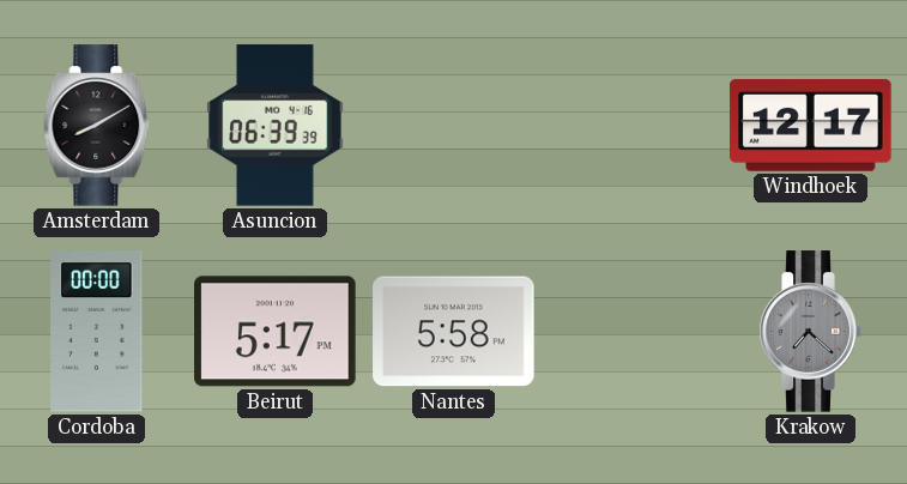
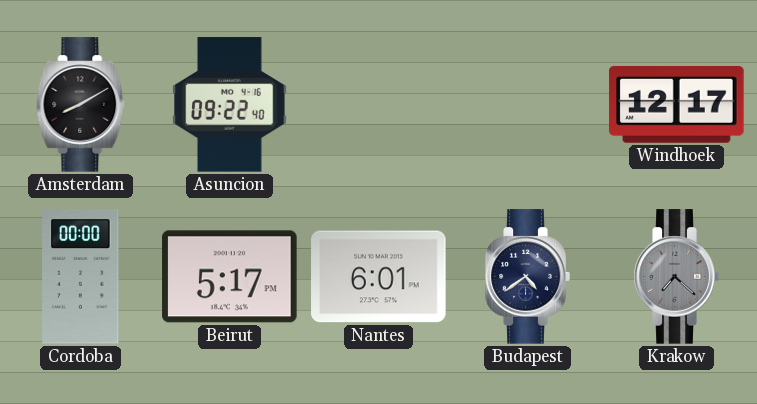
Asuncion: 06:39 -> 09:22 (230, 105)
Nantes: 5:58 -> 6:01 (379, 277)
Budapest: none -> 4:39 (527, 277)
